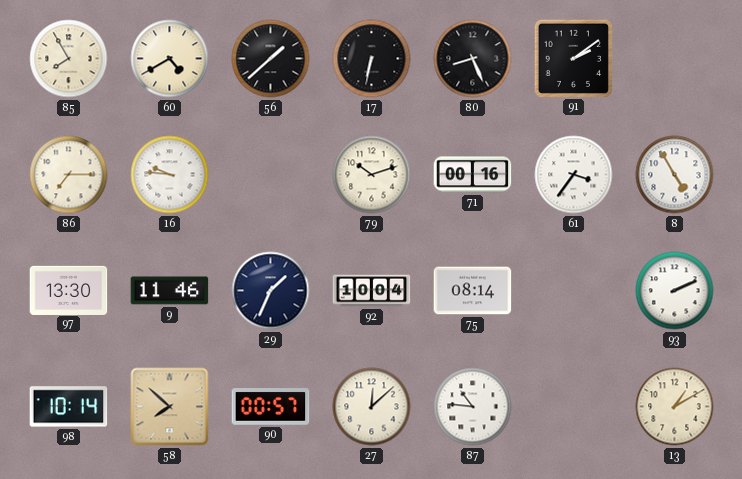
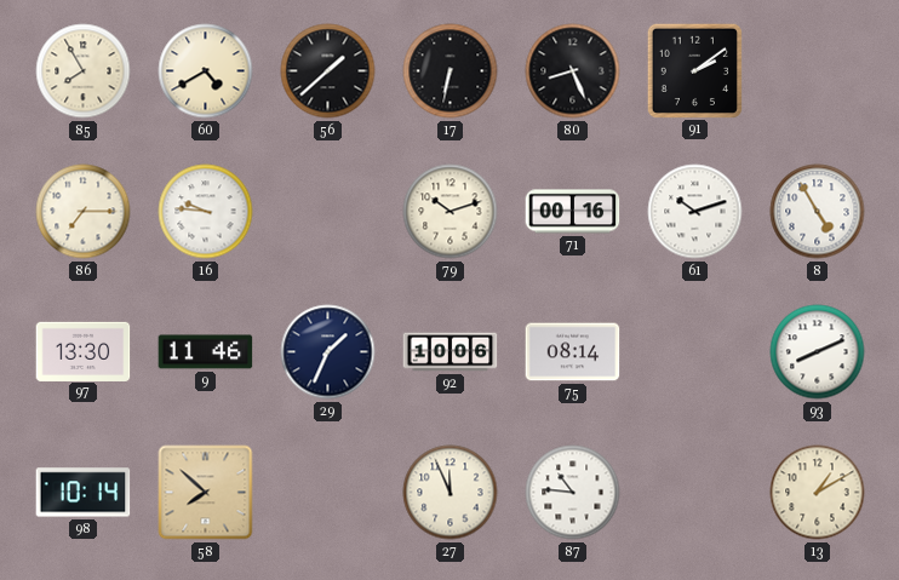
61: 3:36 -> 10:12 (695, 212)
92: 10:04 -> 10:06 (451, 352)
93: 2:11 -> 8:11 (818, 352)
90: 00:57 -> none (271, 407)
27: 12:08 -> 11:56 (451, 493)
